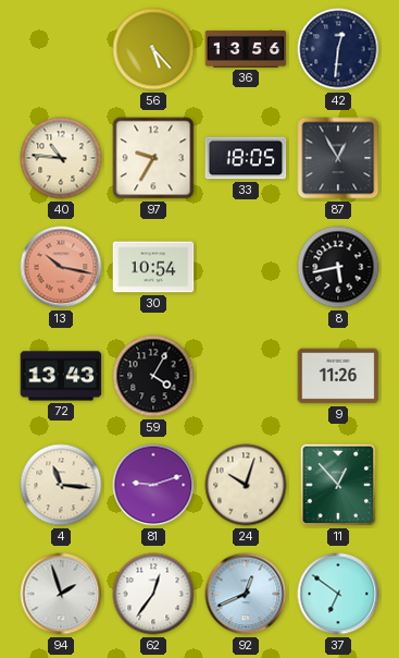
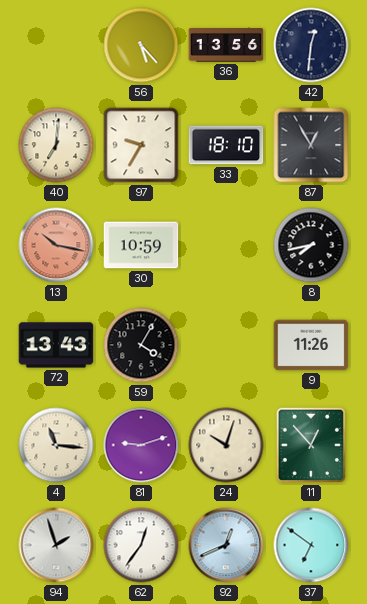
40: 10:46 -> 7:01 (56, 145)
33: 18:05 -> 18:10 (226, 145)
30: 10:54 -> 10:59 (141, 245)
8: 5:43 -> 7:43 (311, 245)
